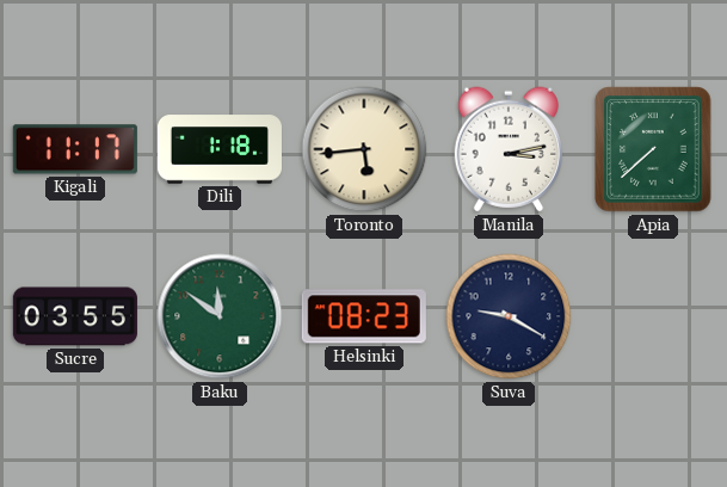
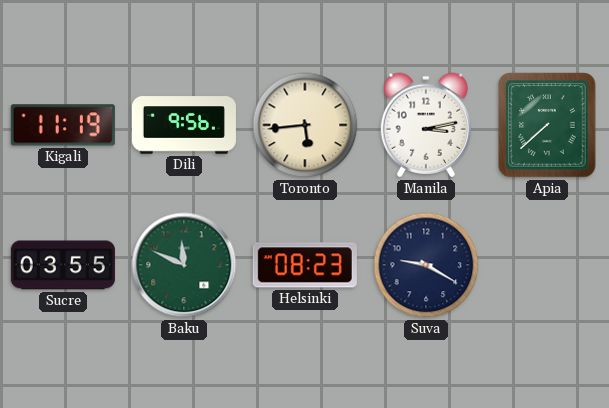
Kigali: 11:17 -> 11:19 (63, 125)
Dili: 1:18 -> 9:56 (184, 125)
Baku: 11:51 -> 11:49 (184, 265)
